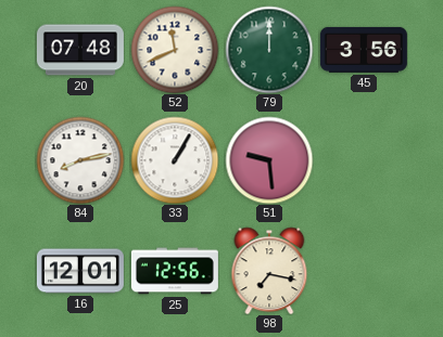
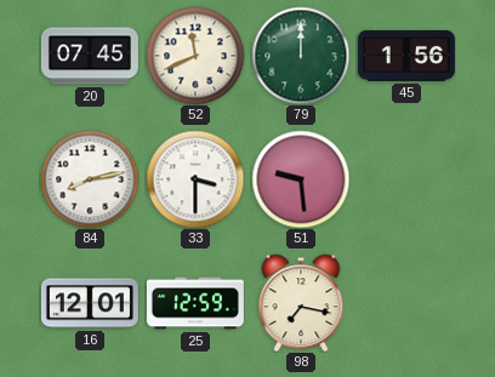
20: 07:48 -> 07:45 (90, 56)
45: 3:56 -> 1:56 (406, 56)
33: 1:05 -> 3:30 (195, 179)
25: 12:56 -> 12:59 (195, 303)
